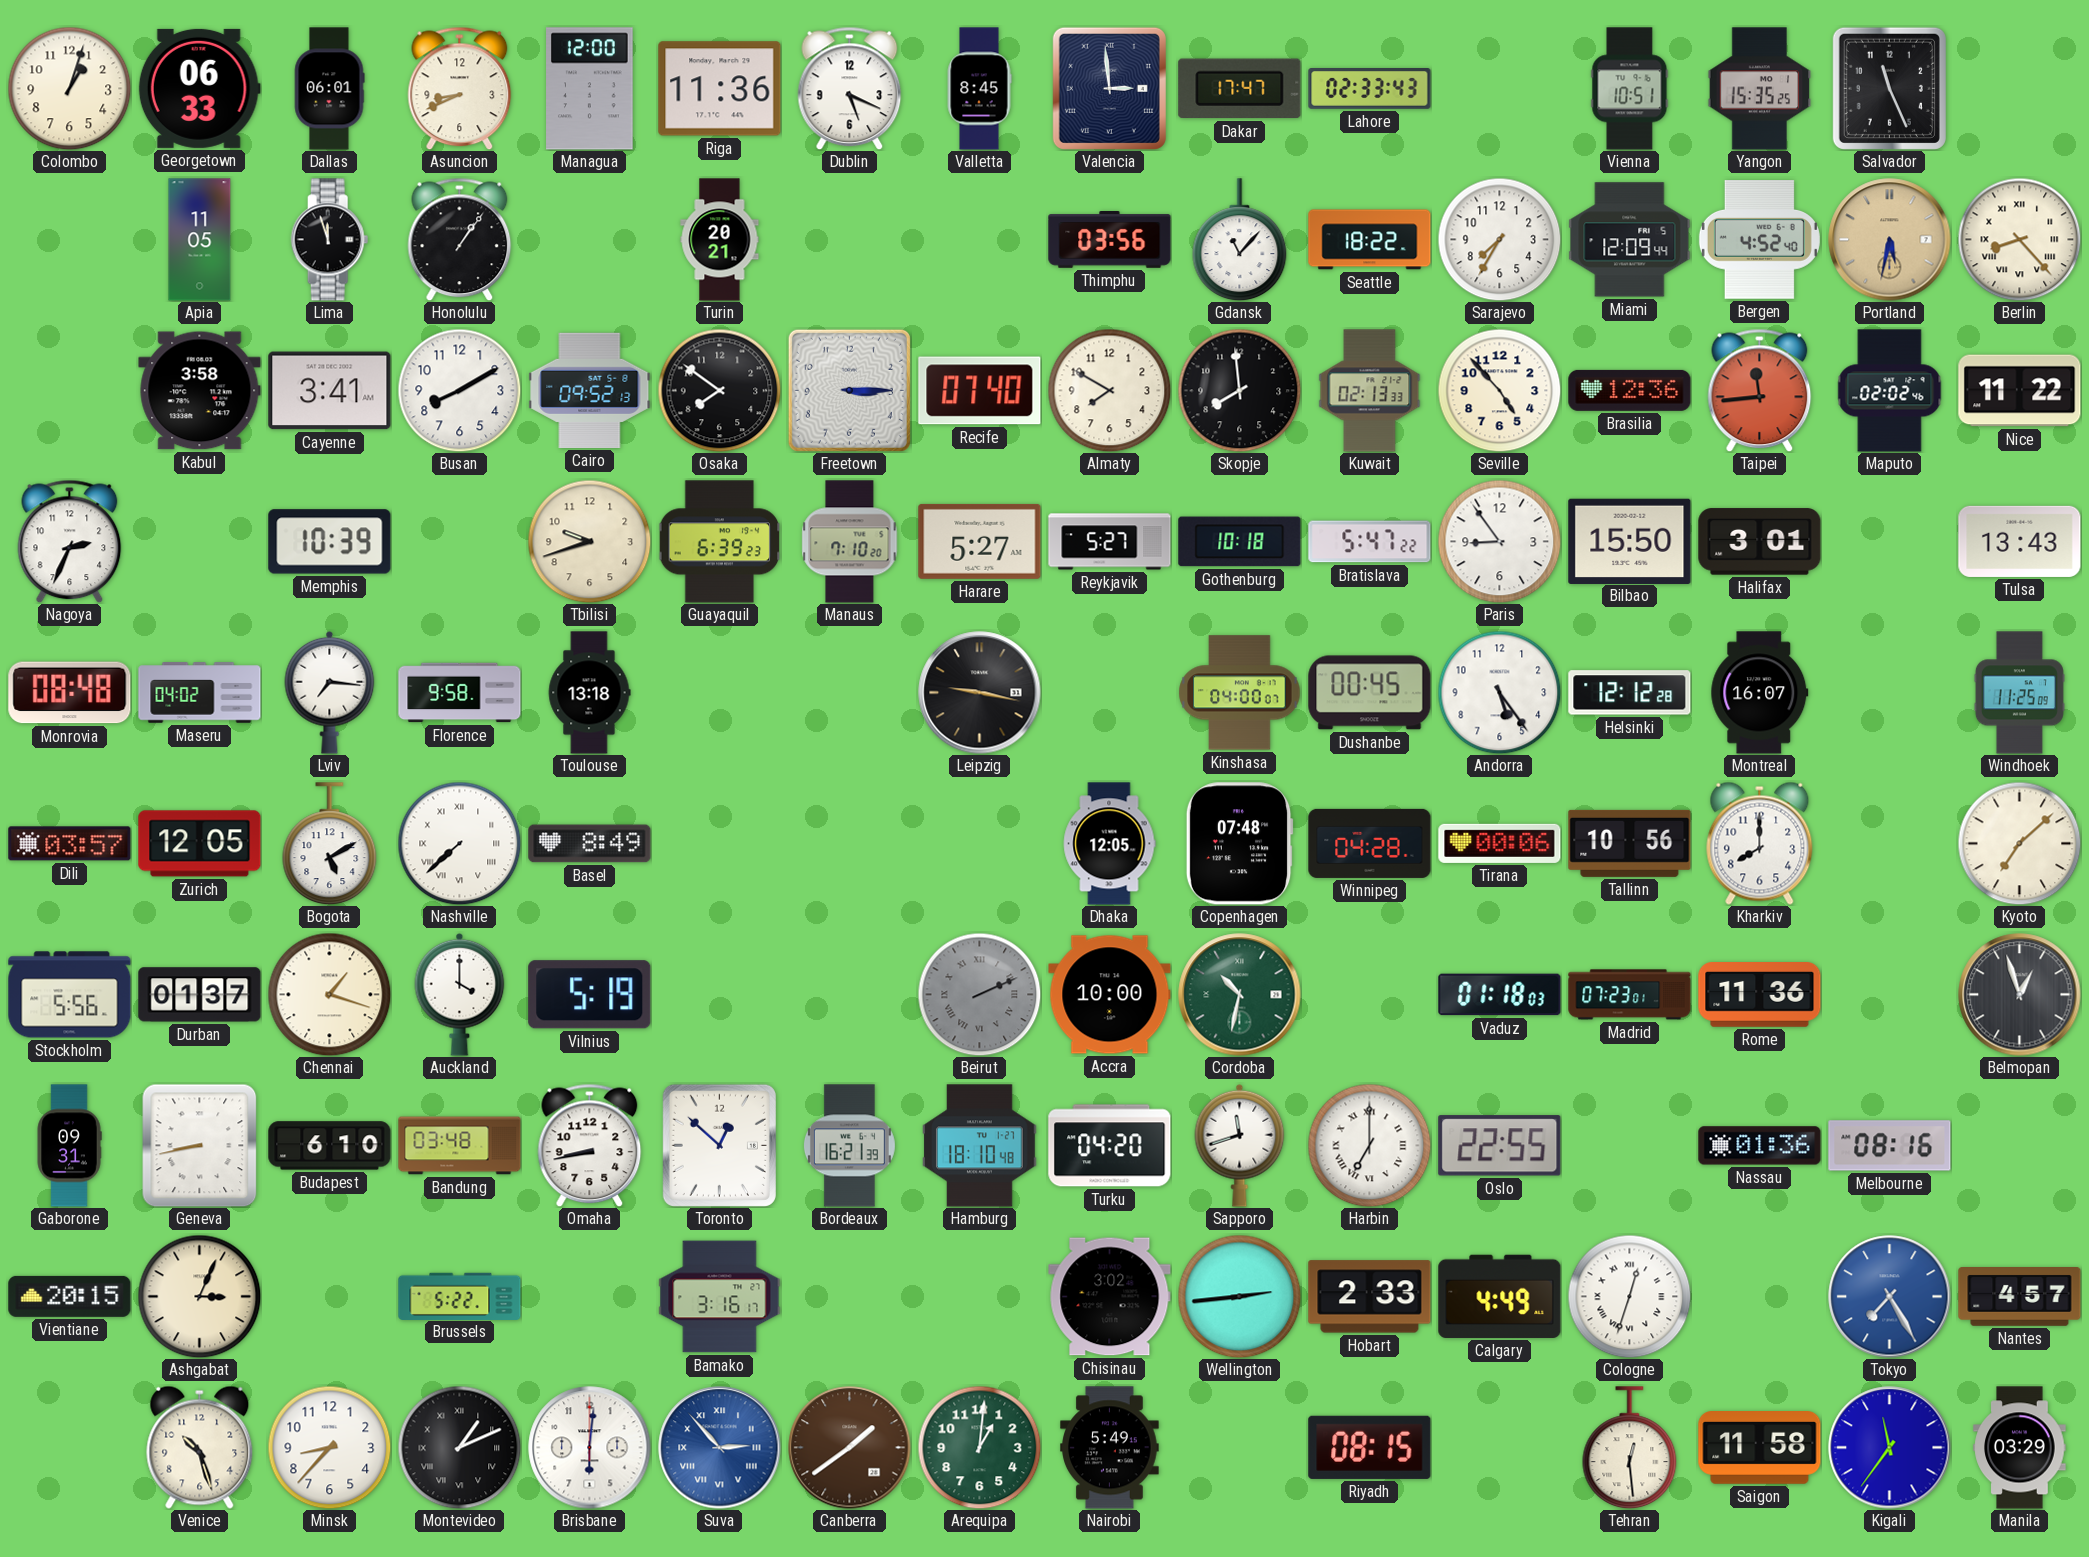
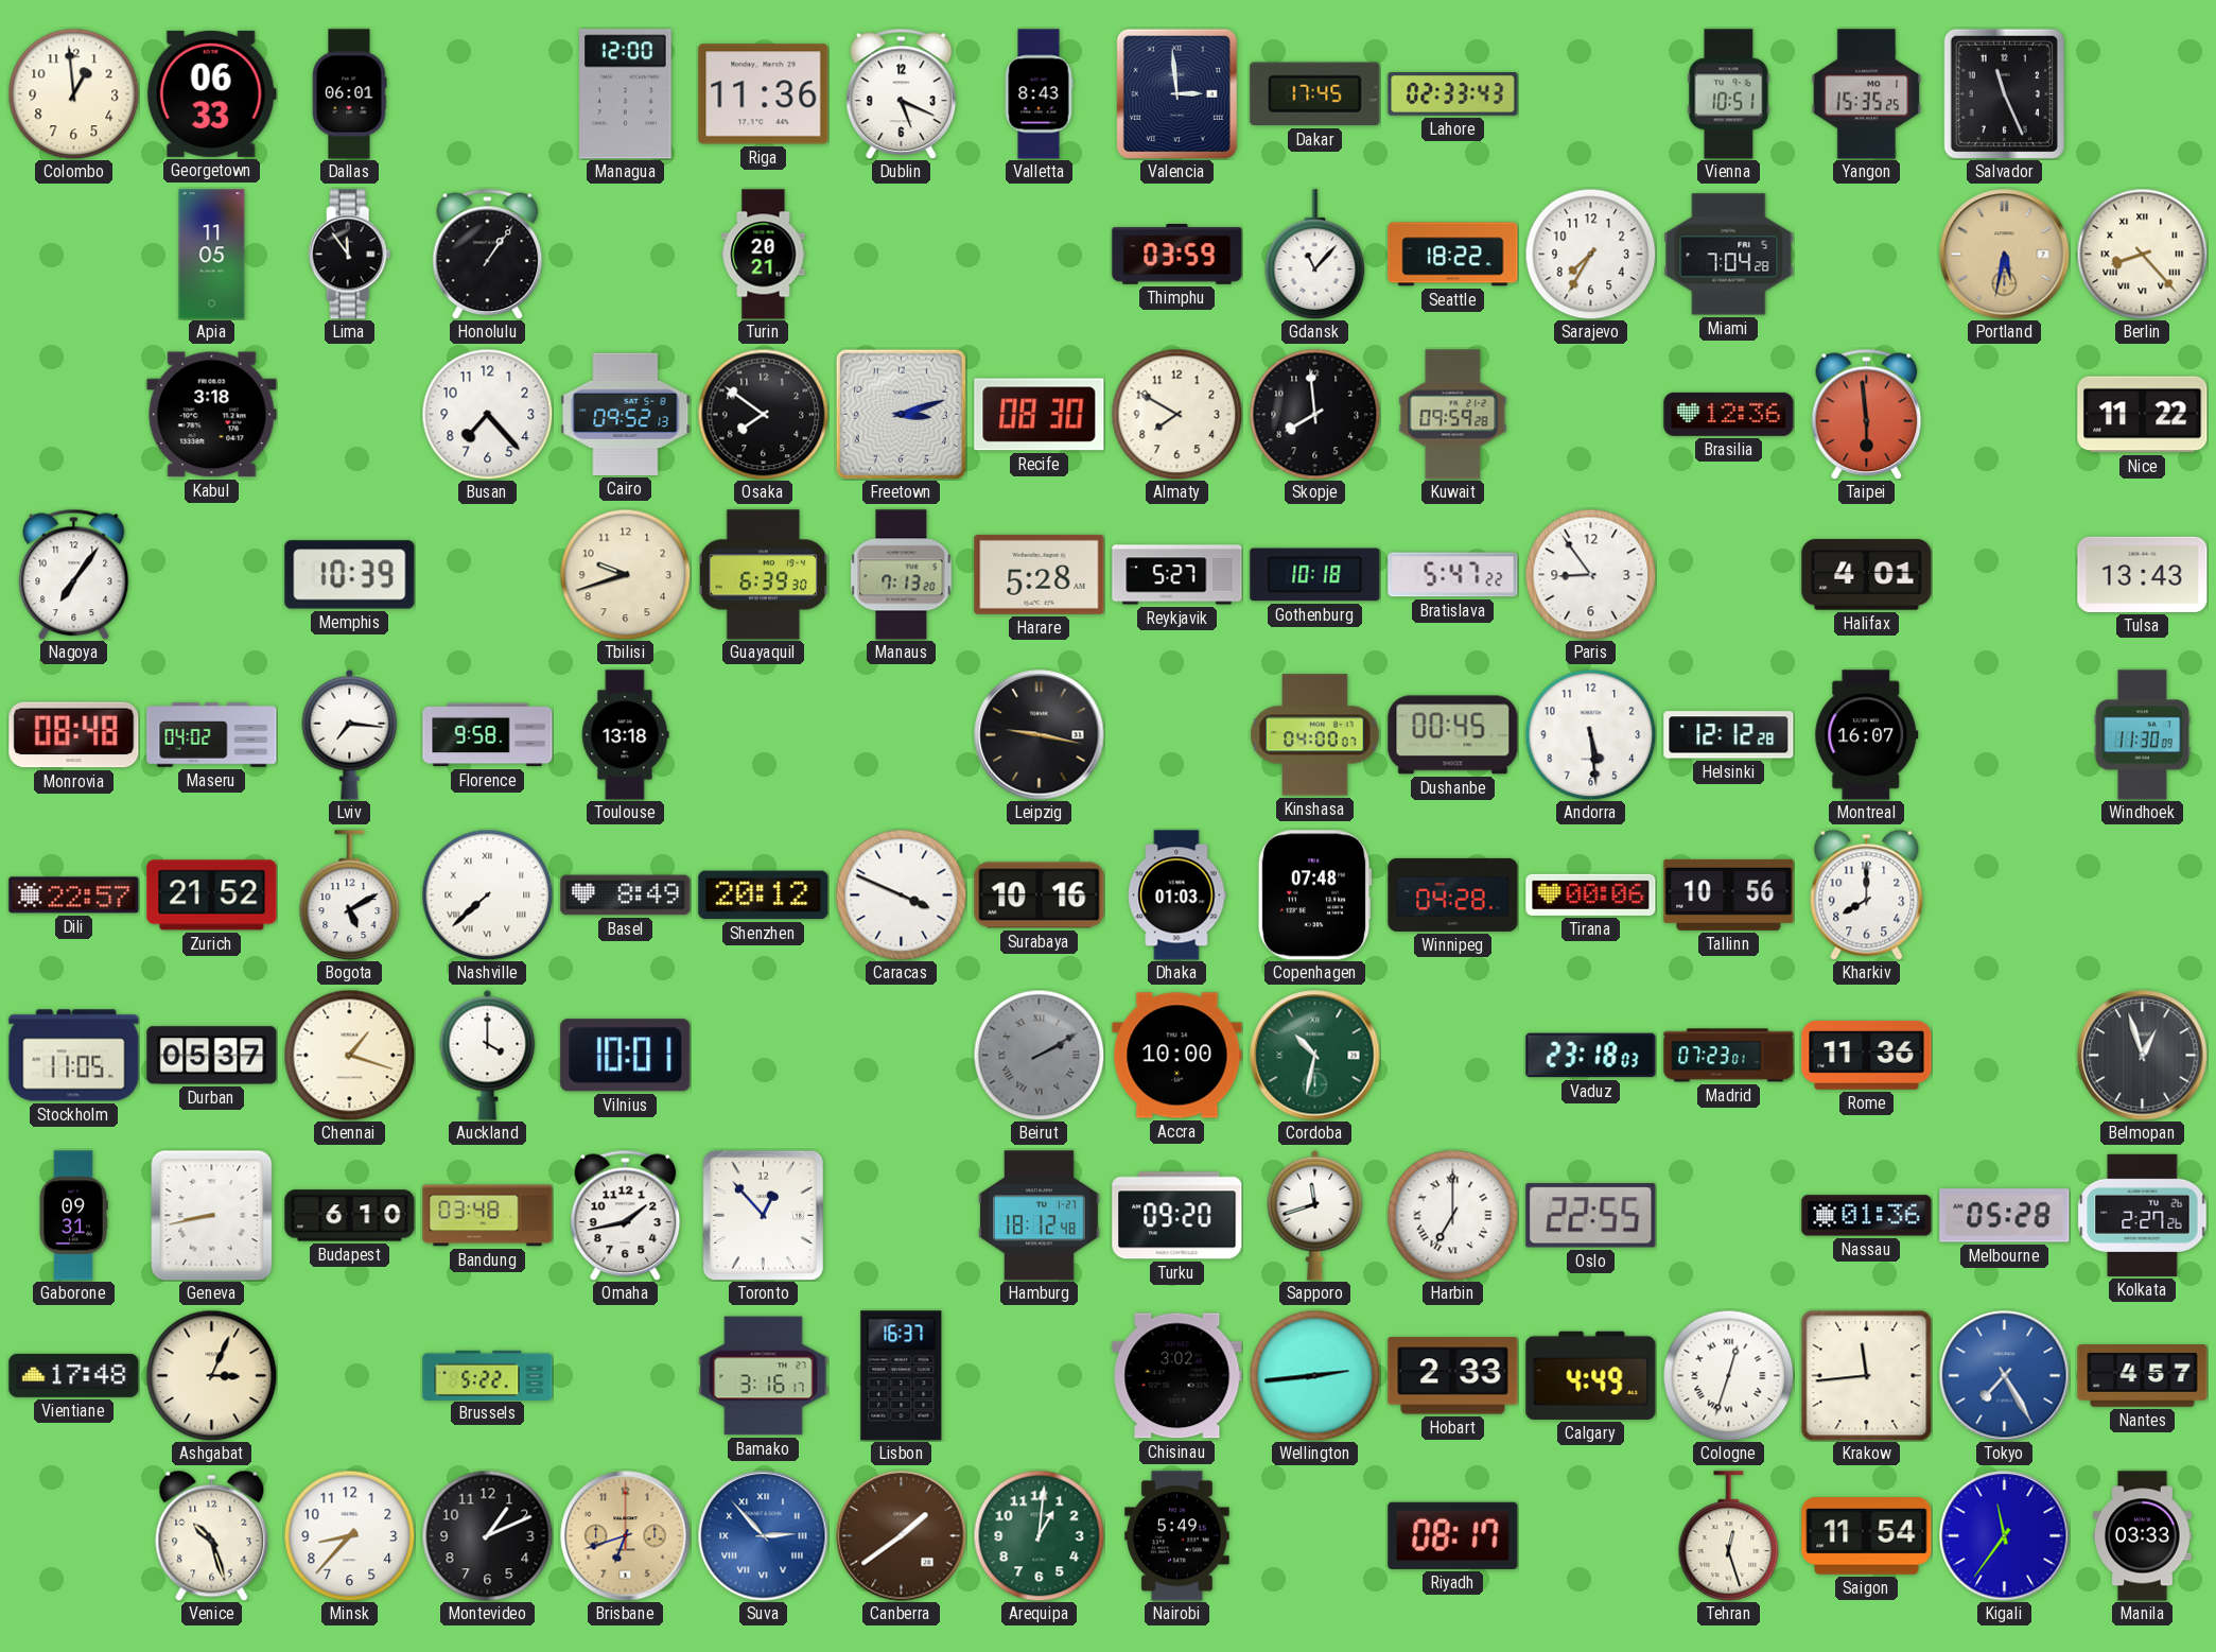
Colombo: 1:03 -> 12:59 (73, 93)
Asuncion: 8:41 -> none (460, 88)
Valletta: 8:45 -> 8:43 (1039, 94)
Dakar: 17:47 -> 17:45 (1315, 94)
Lima: 11:57 -> 11:54 (350, 255)
Thimphu: 03:56 -> 03:59 (1177, 255)
Miami: 12:09 -> 7:04 (1729, 255)
Bergen: 4:52 -> none (1759, 240)
Kabul: 3:58 -> 3:18 (212, 415)
Cayenne: 3:41 -> none (330, 391)
Busan: 8:10 -> 7:23 (487, 414)
Freetown: 3:15 -> 3:12 (901, 414)
Recife: 07:40 -> 08:30 (1040, 415)
Kuwait: 02:13 -> 09:59 (1453, 415)
Seville: 4:53 -> none (1499, 390)
Taipei: 11:44 -> 5:59 (1867, 414)
Maputo: 02:02 -> none (1890, 391)
Nagoya: 2:34 -> 7:06 (74, 574)
Guayaquil: 6:39:23 -> 6:39:30 (764, 575)
Manaus: 7:10 -> 7:13 (902, 575)
Harare: 5:27 -> 5:28 (1040, 574)
Bilbao: 15:50 -> none (1630, 541)
Halifax: 3:01 -> 4:01 (1867, 575)
Andorra: 5:24 -> 5:29 (1590, 734)
Windhoek: 11:25 -> 11:30 (2142, 735)
Dili: 03:57 -> 22:57 (74, 895)
Zurich: 12:05 -> 21:52 (212, 895)
Shenzhen: none -> 20:12 (764, 895)
Caracas: none -> 3:49 (901, 894)
Surabaya: none -> 10:16 (1040, 895)
Dhaka: 12:05 -> 01:03 (1176, 895)
Kyoto: 7:08 -> none (2019, 843)
Stockholm: 5:56 -> 11:05 (74, 1056)
Durban: 01:37 -> 05:37 (212, 1056)
Vilnius: 5:19 -> 10:01 (626, 1056)
Beirut: 2:11 -> 2:10 (1039, 1055)
Vaduz: 01:18 -> 23:18 (1591, 1056)
Omaha: 8:43 -> 1:43 (626, 1215)
Toronto: 12:52 -> 12:53 (763, 1215)
Bordeaux: 16:21 -> none (849, 1146)
Hamburg: 18:10 -> 18:12 (1040, 1216)
Turku: 04:20 -> 09:20 (1177, 1216)
Melbourne: 08:16 -> 05:28 (2005, 1216)
Kolkata: none -> 2:27 (2143, 1215)
Vientiane: 20:15 -> 17:48 (74, 1375)
Lisbon: none -> 16:37 (902, 1376)
Krakow: none -> 11:44 (1866, 1375)
Montevideo numerals: Roman -> Arabic (487, 1535)
Brisbane: 6:01 -> 6:42 (626, 1536)
Brisbane dial: white -> champagne (626, 1536)
Riyadh: 08:15 -> 08:17 (1453, 1535)
Tehran: 12:29 -> 12:27 (1729, 1536)
Saigon: 11:58 -> 11:54 (1867, 1536)
Manila: 03:29 -> 03:33 (2143, 1536)
